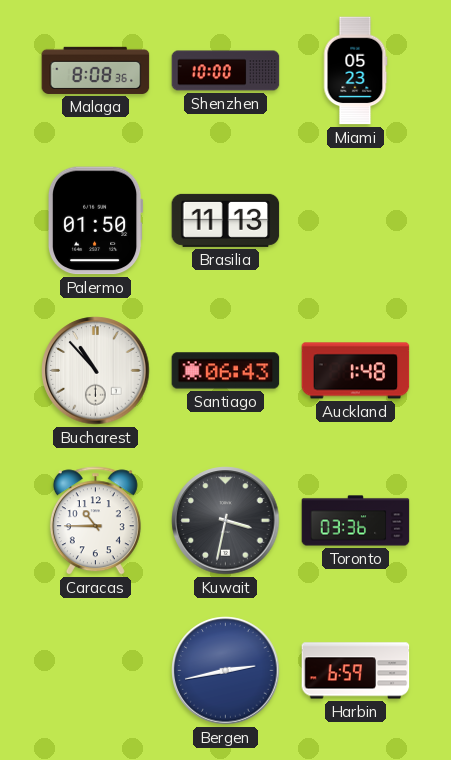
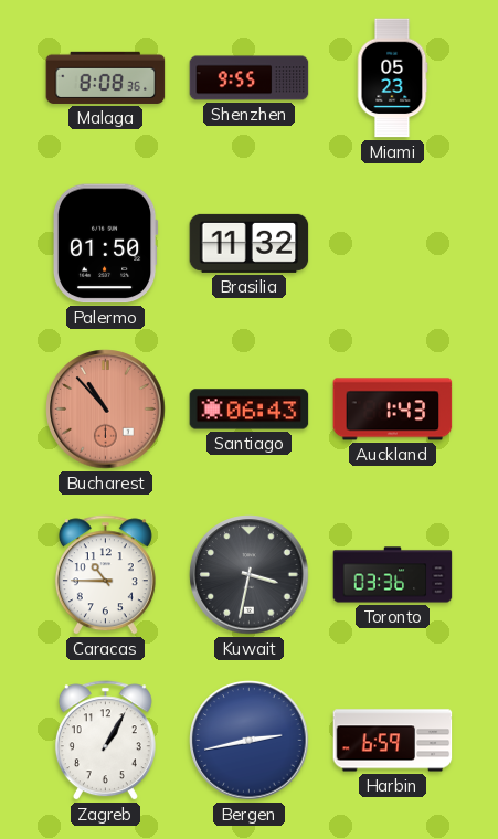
Shenzhen: 10:00 -> 9:55 (250, 78)
Brasilia: 11:13 -> 11:32 (250, 243)
Bucharest dial: white -> salmon (106, 410)
Auckland: 1:48 -> 1:43 (393, 410)
Zagreb: none -> 1:05 (105, 741)
